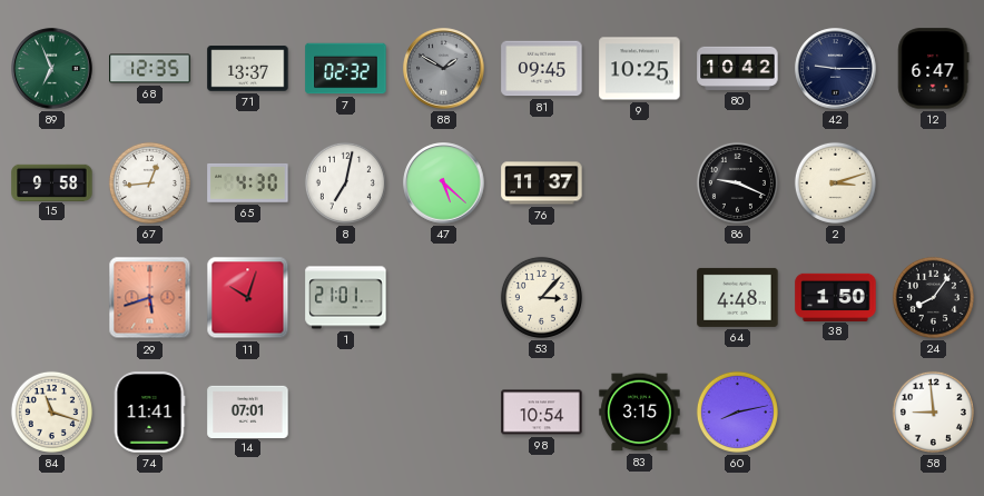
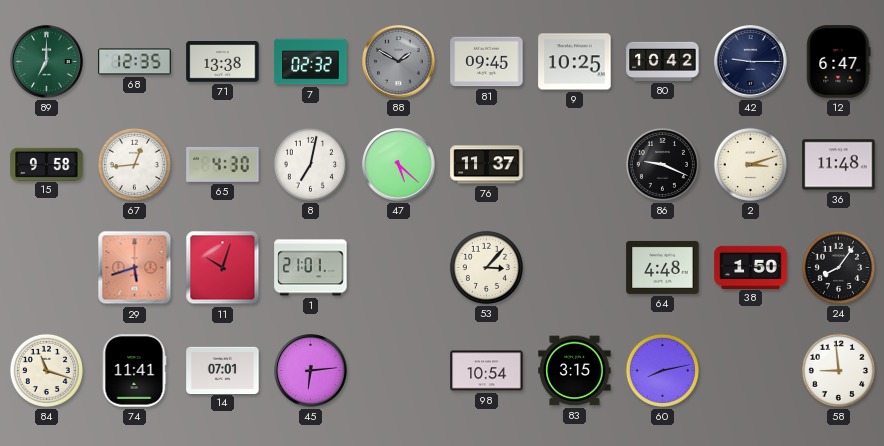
89: 6:56 -> 7:00 (47, 62)
71: 13:37 -> 13:38 (223, 62)
36: none -> 11:48 (839, 165)
45: none -> 6:14 (311, 371)
